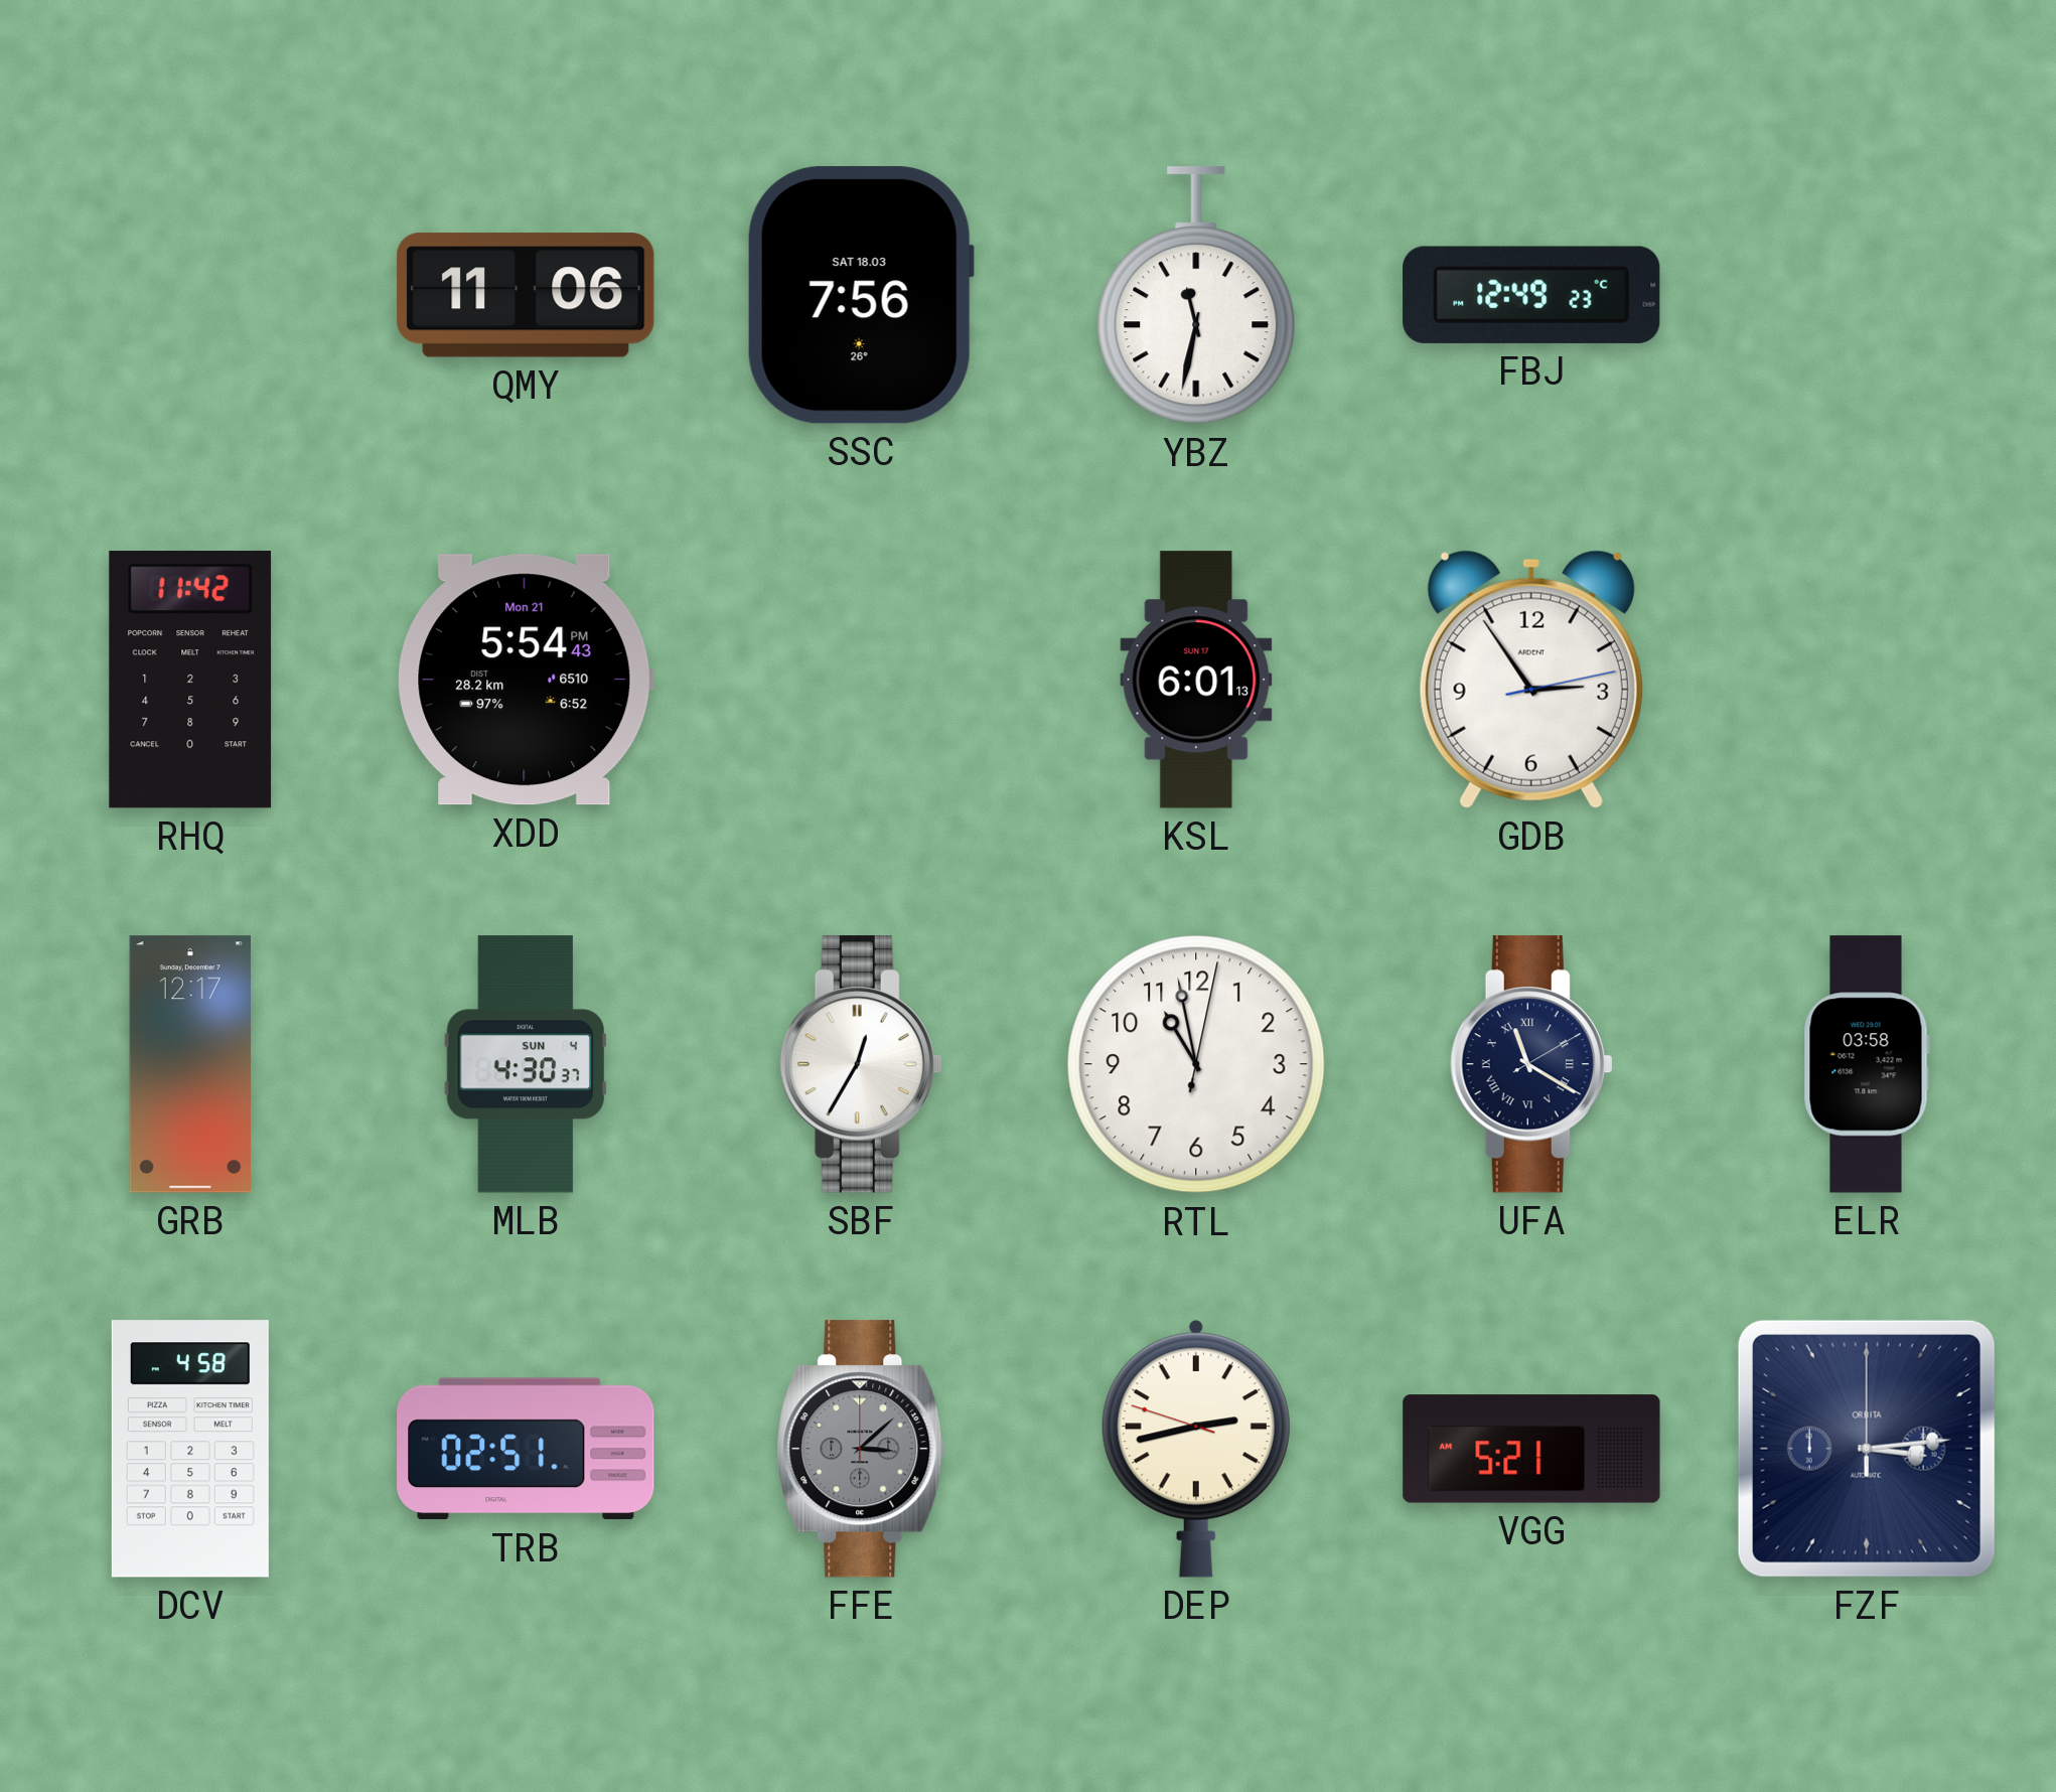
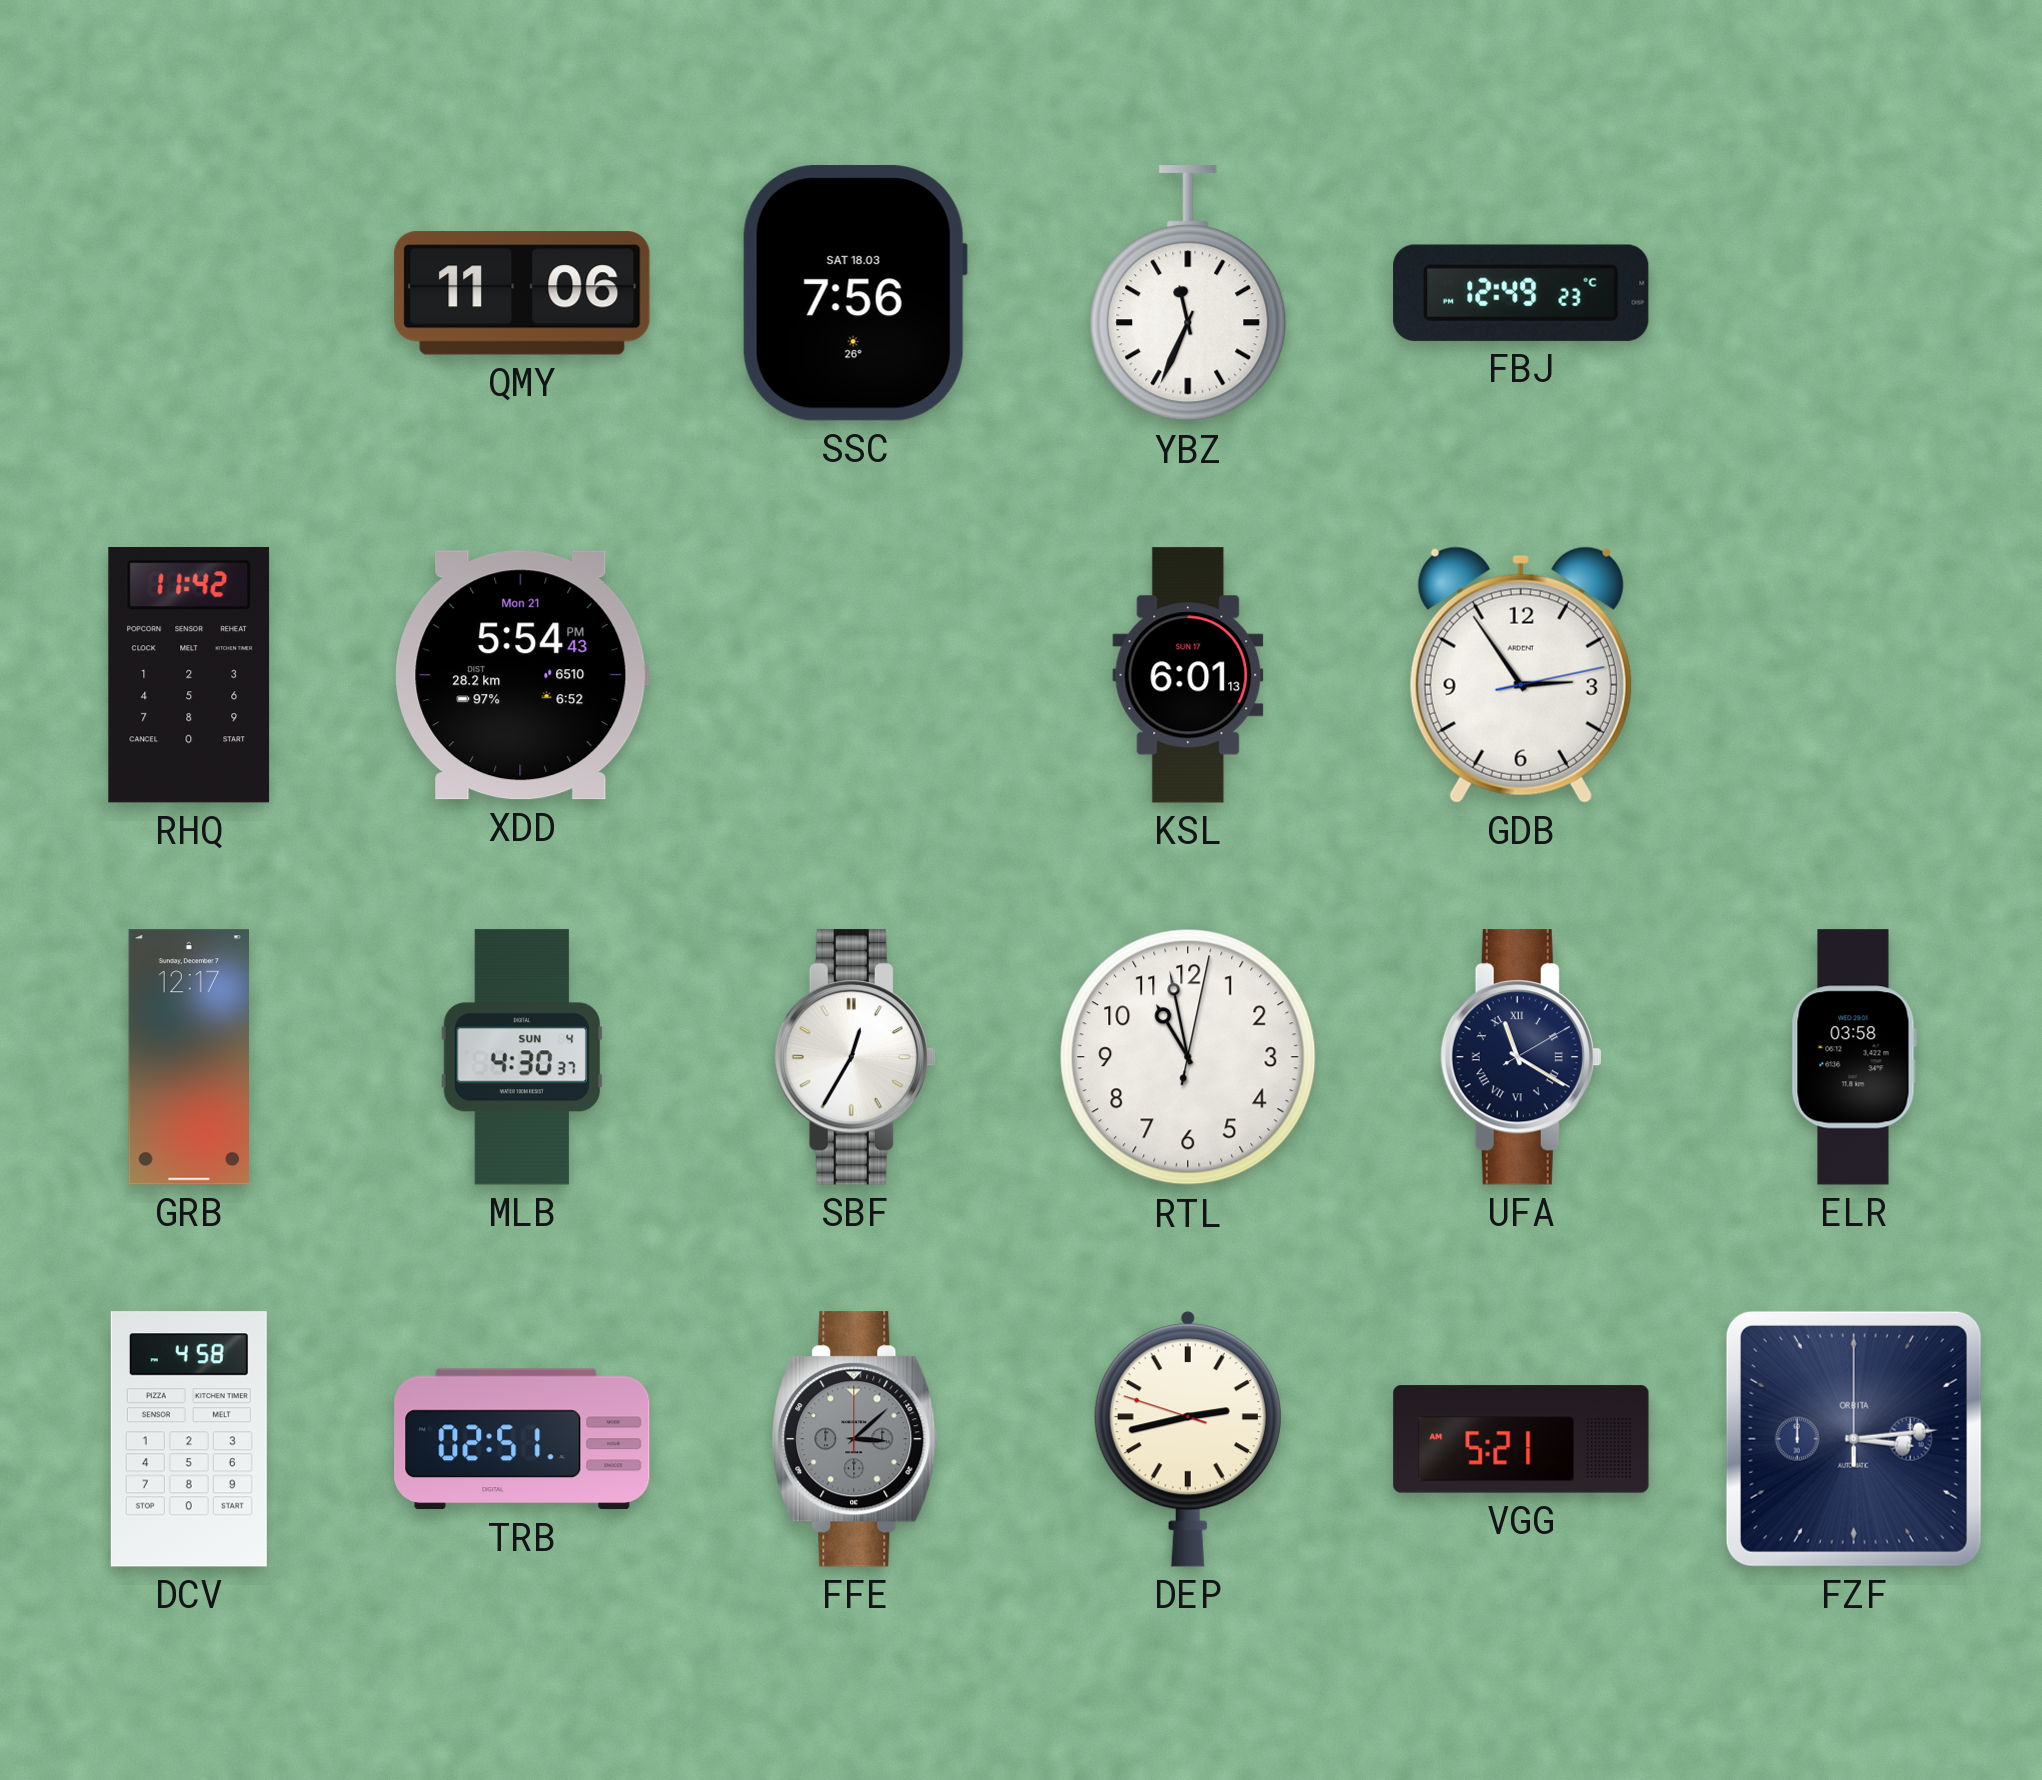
YBZ: 11:32 -> 11:34 (1188, 294)
